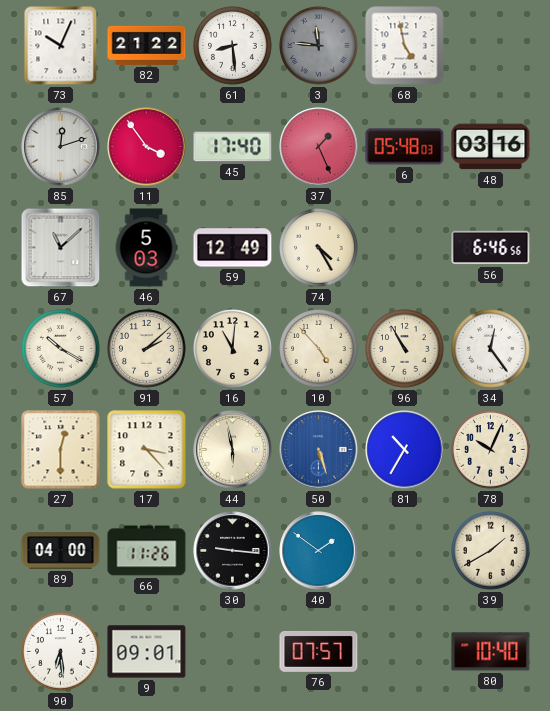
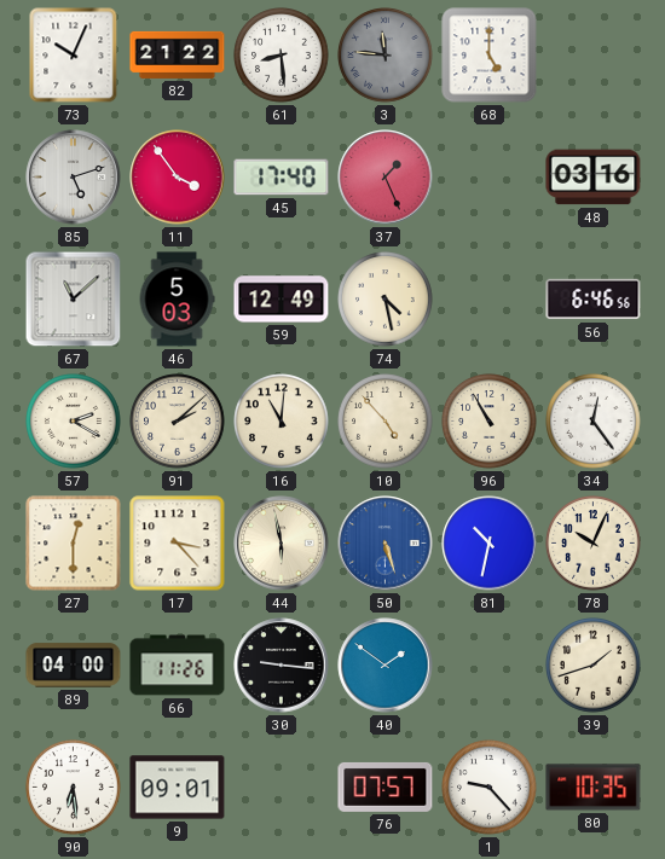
68: 4:58 -> 5:00 (490, 56)
85: 12:12 -> 5:12 (74, 178)
6: 05:48 -> none (405, 147)
74: 4:25 -> 4:28 (386, 300)
57: 10:20 -> 2:20 (74, 422)
81: 10:35 -> 10:32 (490, 544)
39: 1:40 -> 1:42 (594, 666)
1: none -> 9:23 (490, 788)
80: 10:40 -> 10:35 (594, 788)
